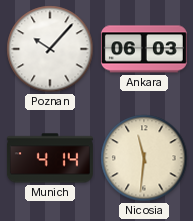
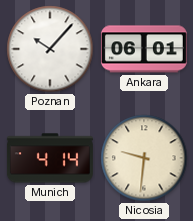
Ankara: 06:03 -> 06:01 (144, 49)
Nicosia: 11:31 -> 9:31 (144, 158)
